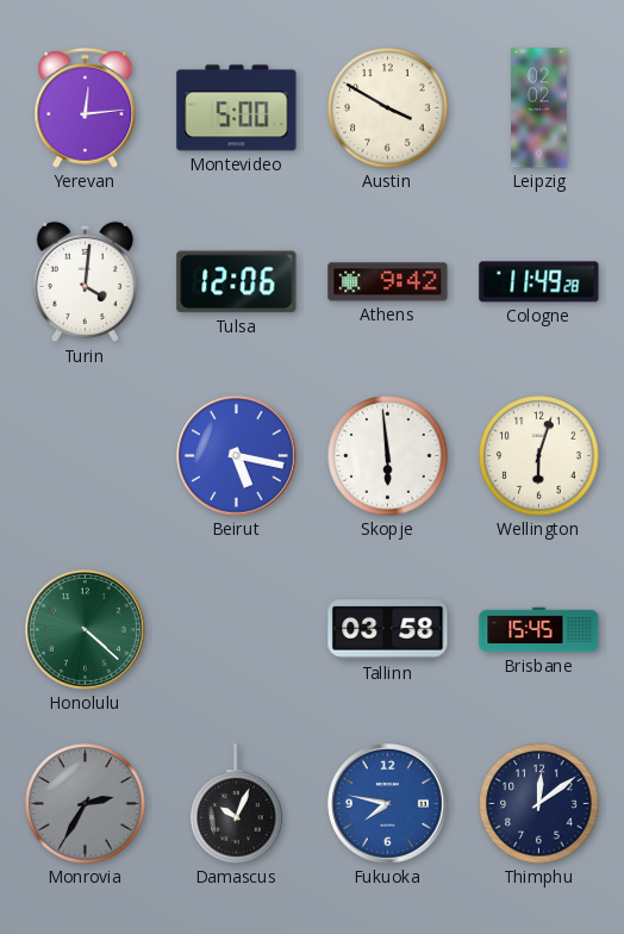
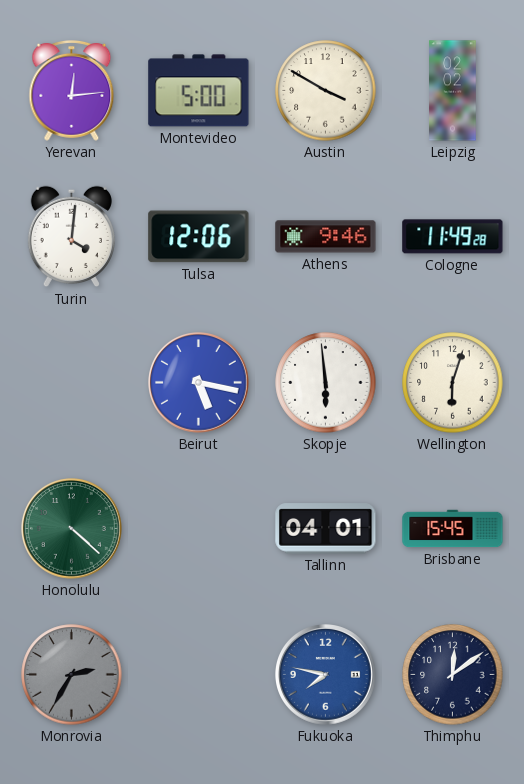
Athens: 9:42 -> 9:46 (326, 237)
Tallinn: 03:58 -> 04:01 (326, 529)
Damascus: 10:04 -> none (237, 804)
